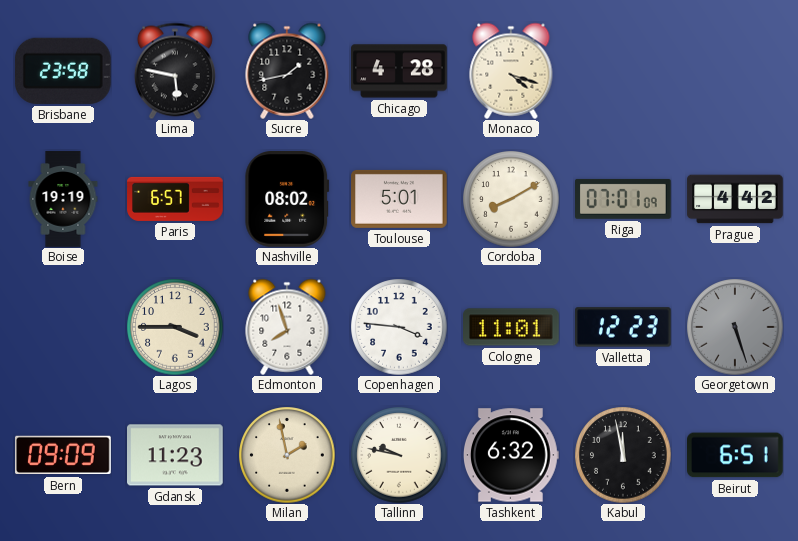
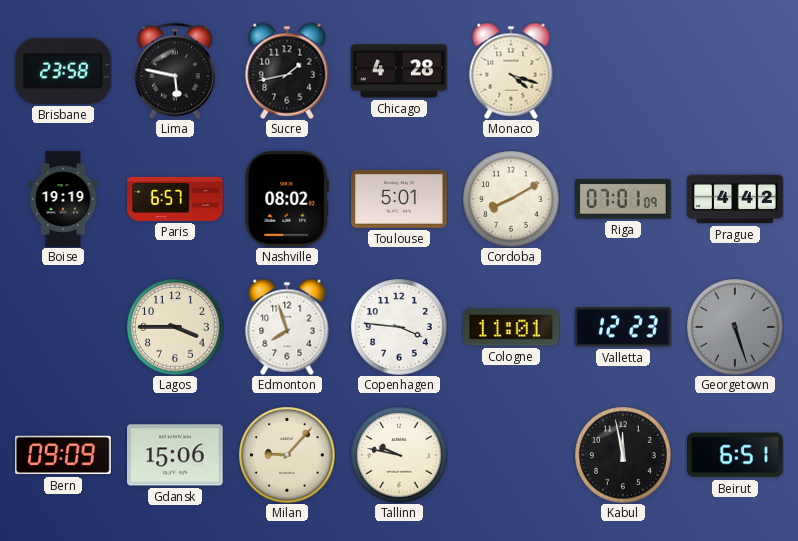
Gdansk: 11:23 -> 15:06 (176, 455)
Milan: 1:58 -> 9:07 (287, 455)
Tashkent: 6:32 -> none (512, 455)
